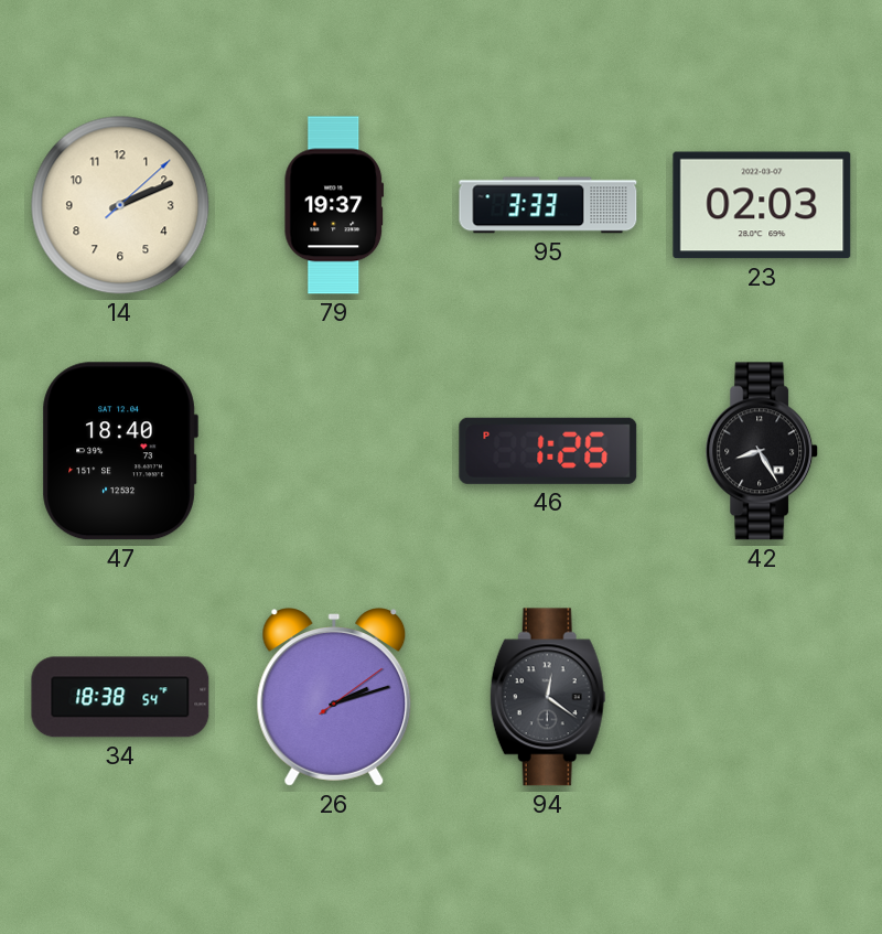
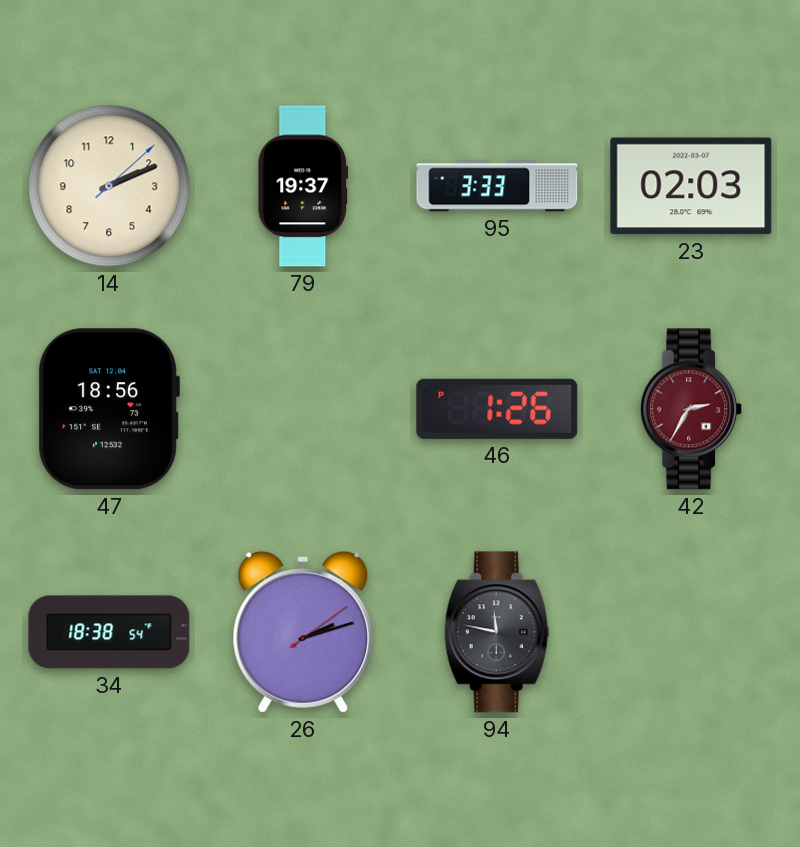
47: 18:40 -> 18:56 (109, 409)
42: 8:25 -> 2:35 (692, 409)
42 dial: black -> burgundy (692, 409)
94: 12:21 -> 11:47 (497, 632)
